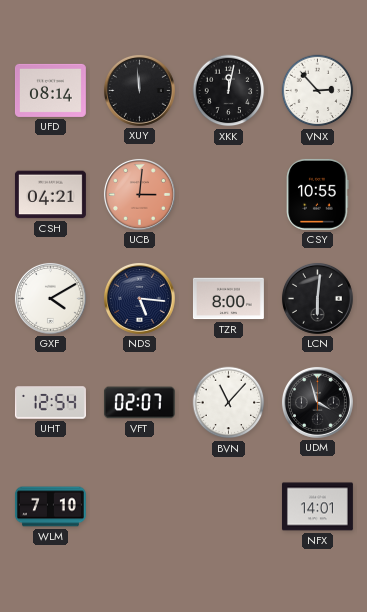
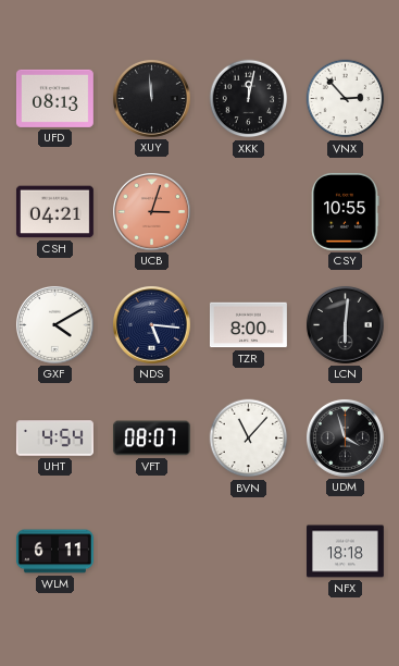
UFD: 08:14 -> 08:13 (54, 98)
UCB: 3:01 -> 3:03 (151, 211)
UHT: 12:54 -> 4:54 (54, 439)
VFT: 02:07 -> 08:07 (151, 439)
WLM: 7:10 -> 6:11 (54, 552)
NFX: 14:01 -> 18:18 (345, 552)
